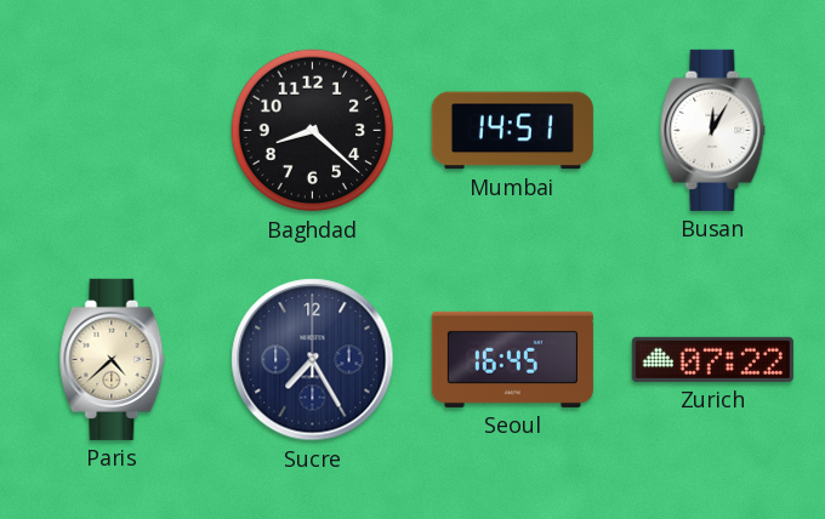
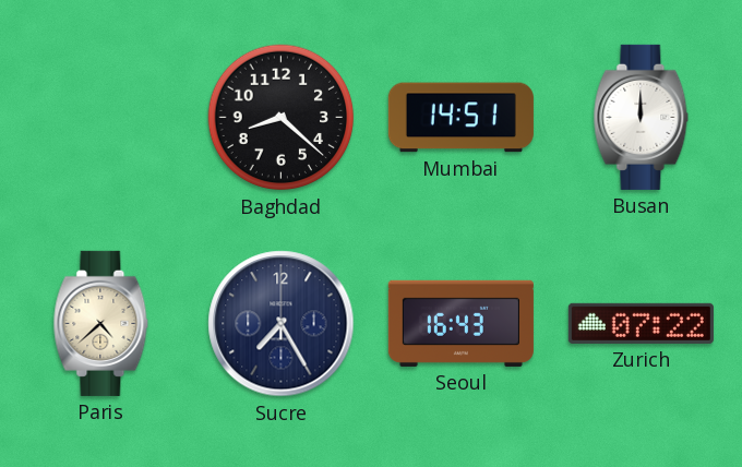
Busan: 12:05 -> 12:00 (642, 117)
Seoul: 16:45 -> 16:43 (460, 323)
